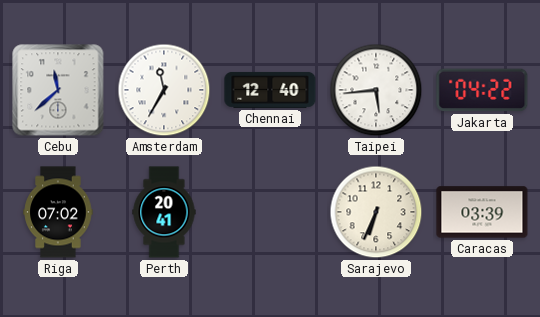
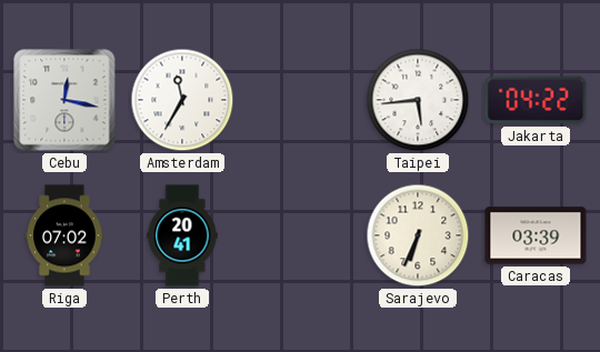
Cebu: 11:38 -> 12:17 (64, 100)
Chennai: 12:40 -> none (270, 90)
